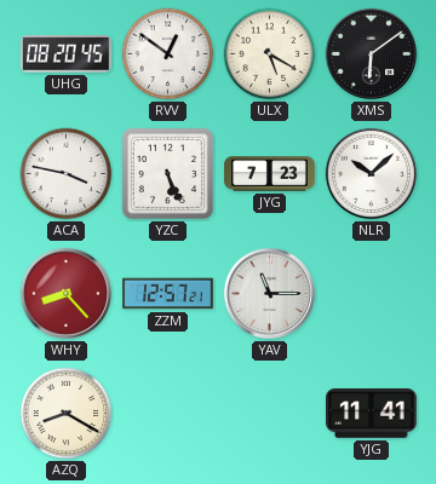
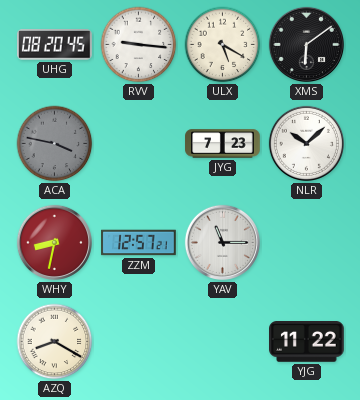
RVV: 12:51 -> 9:16 (139, 45)
ACA dial: white -> grey (55, 144)
YZC: 5:26 -> none (167, 173)
WHY: 8:23 -> 8:32 (54, 242)
YJG: 11:41 -> 11:22 (307, 342)
